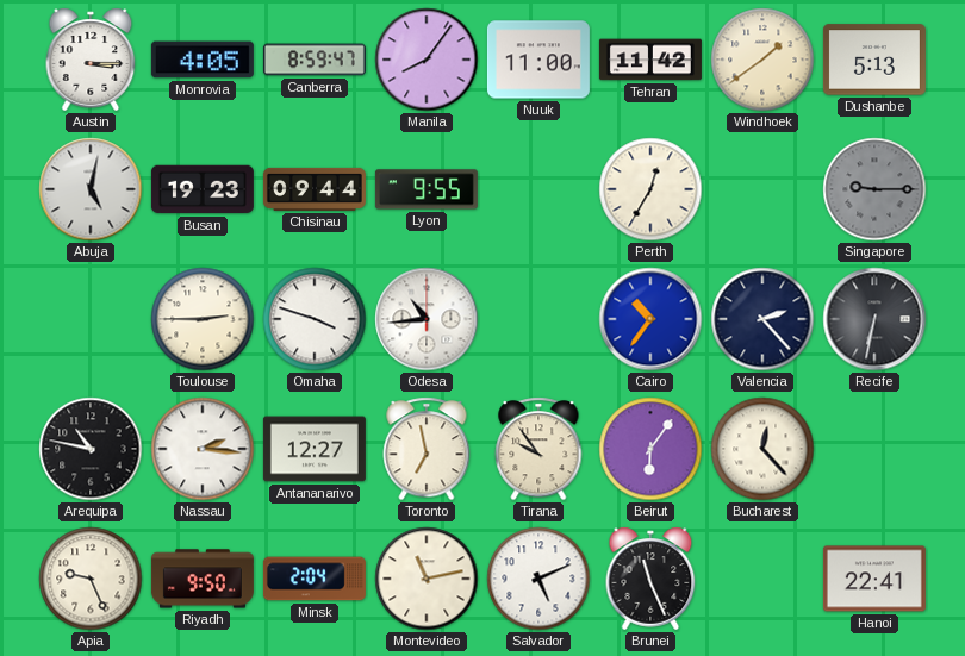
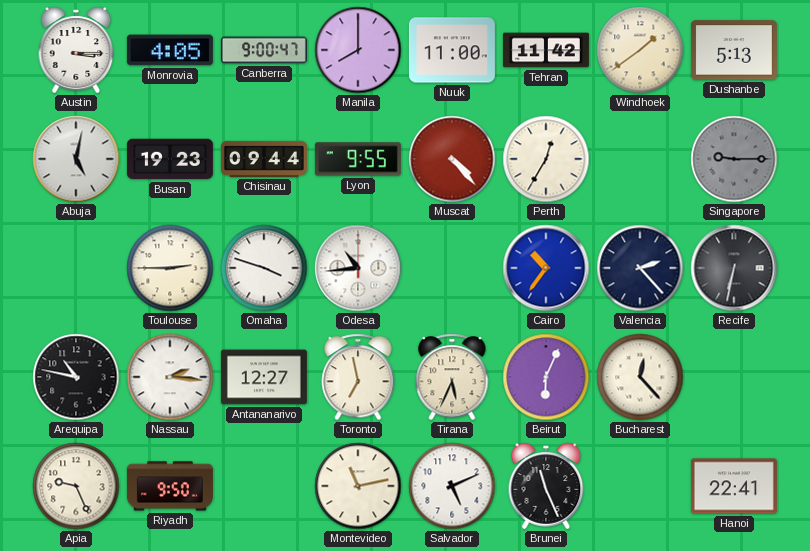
Canberra: 8:59 -> 9:00 (264, 50)
Manila: 8:06 -> 8:00 (358, 50)
Muscat: none -> 4:23 (452, 159)
Tirana: 9:54 -> 5:34 (452, 377)
Beirut: 6:06 -> 6:04 (546, 377)
Minsk: 2:04 -> none (315, 579)
